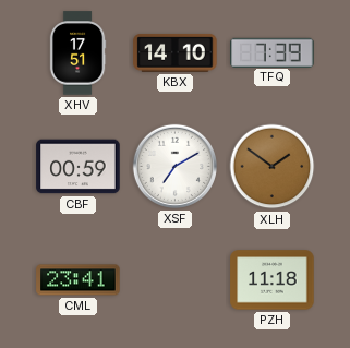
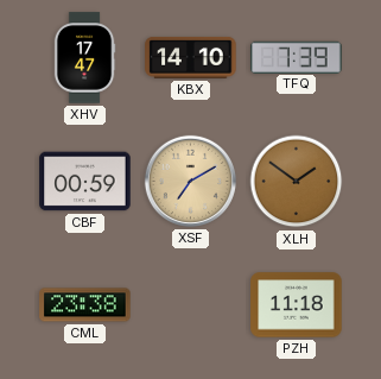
XHV: 17:51 -> 17:47 (84, 58)
XSF dial: white -> champagne (190, 181)
CML: 23:41 -> 23:38 (85, 305)
